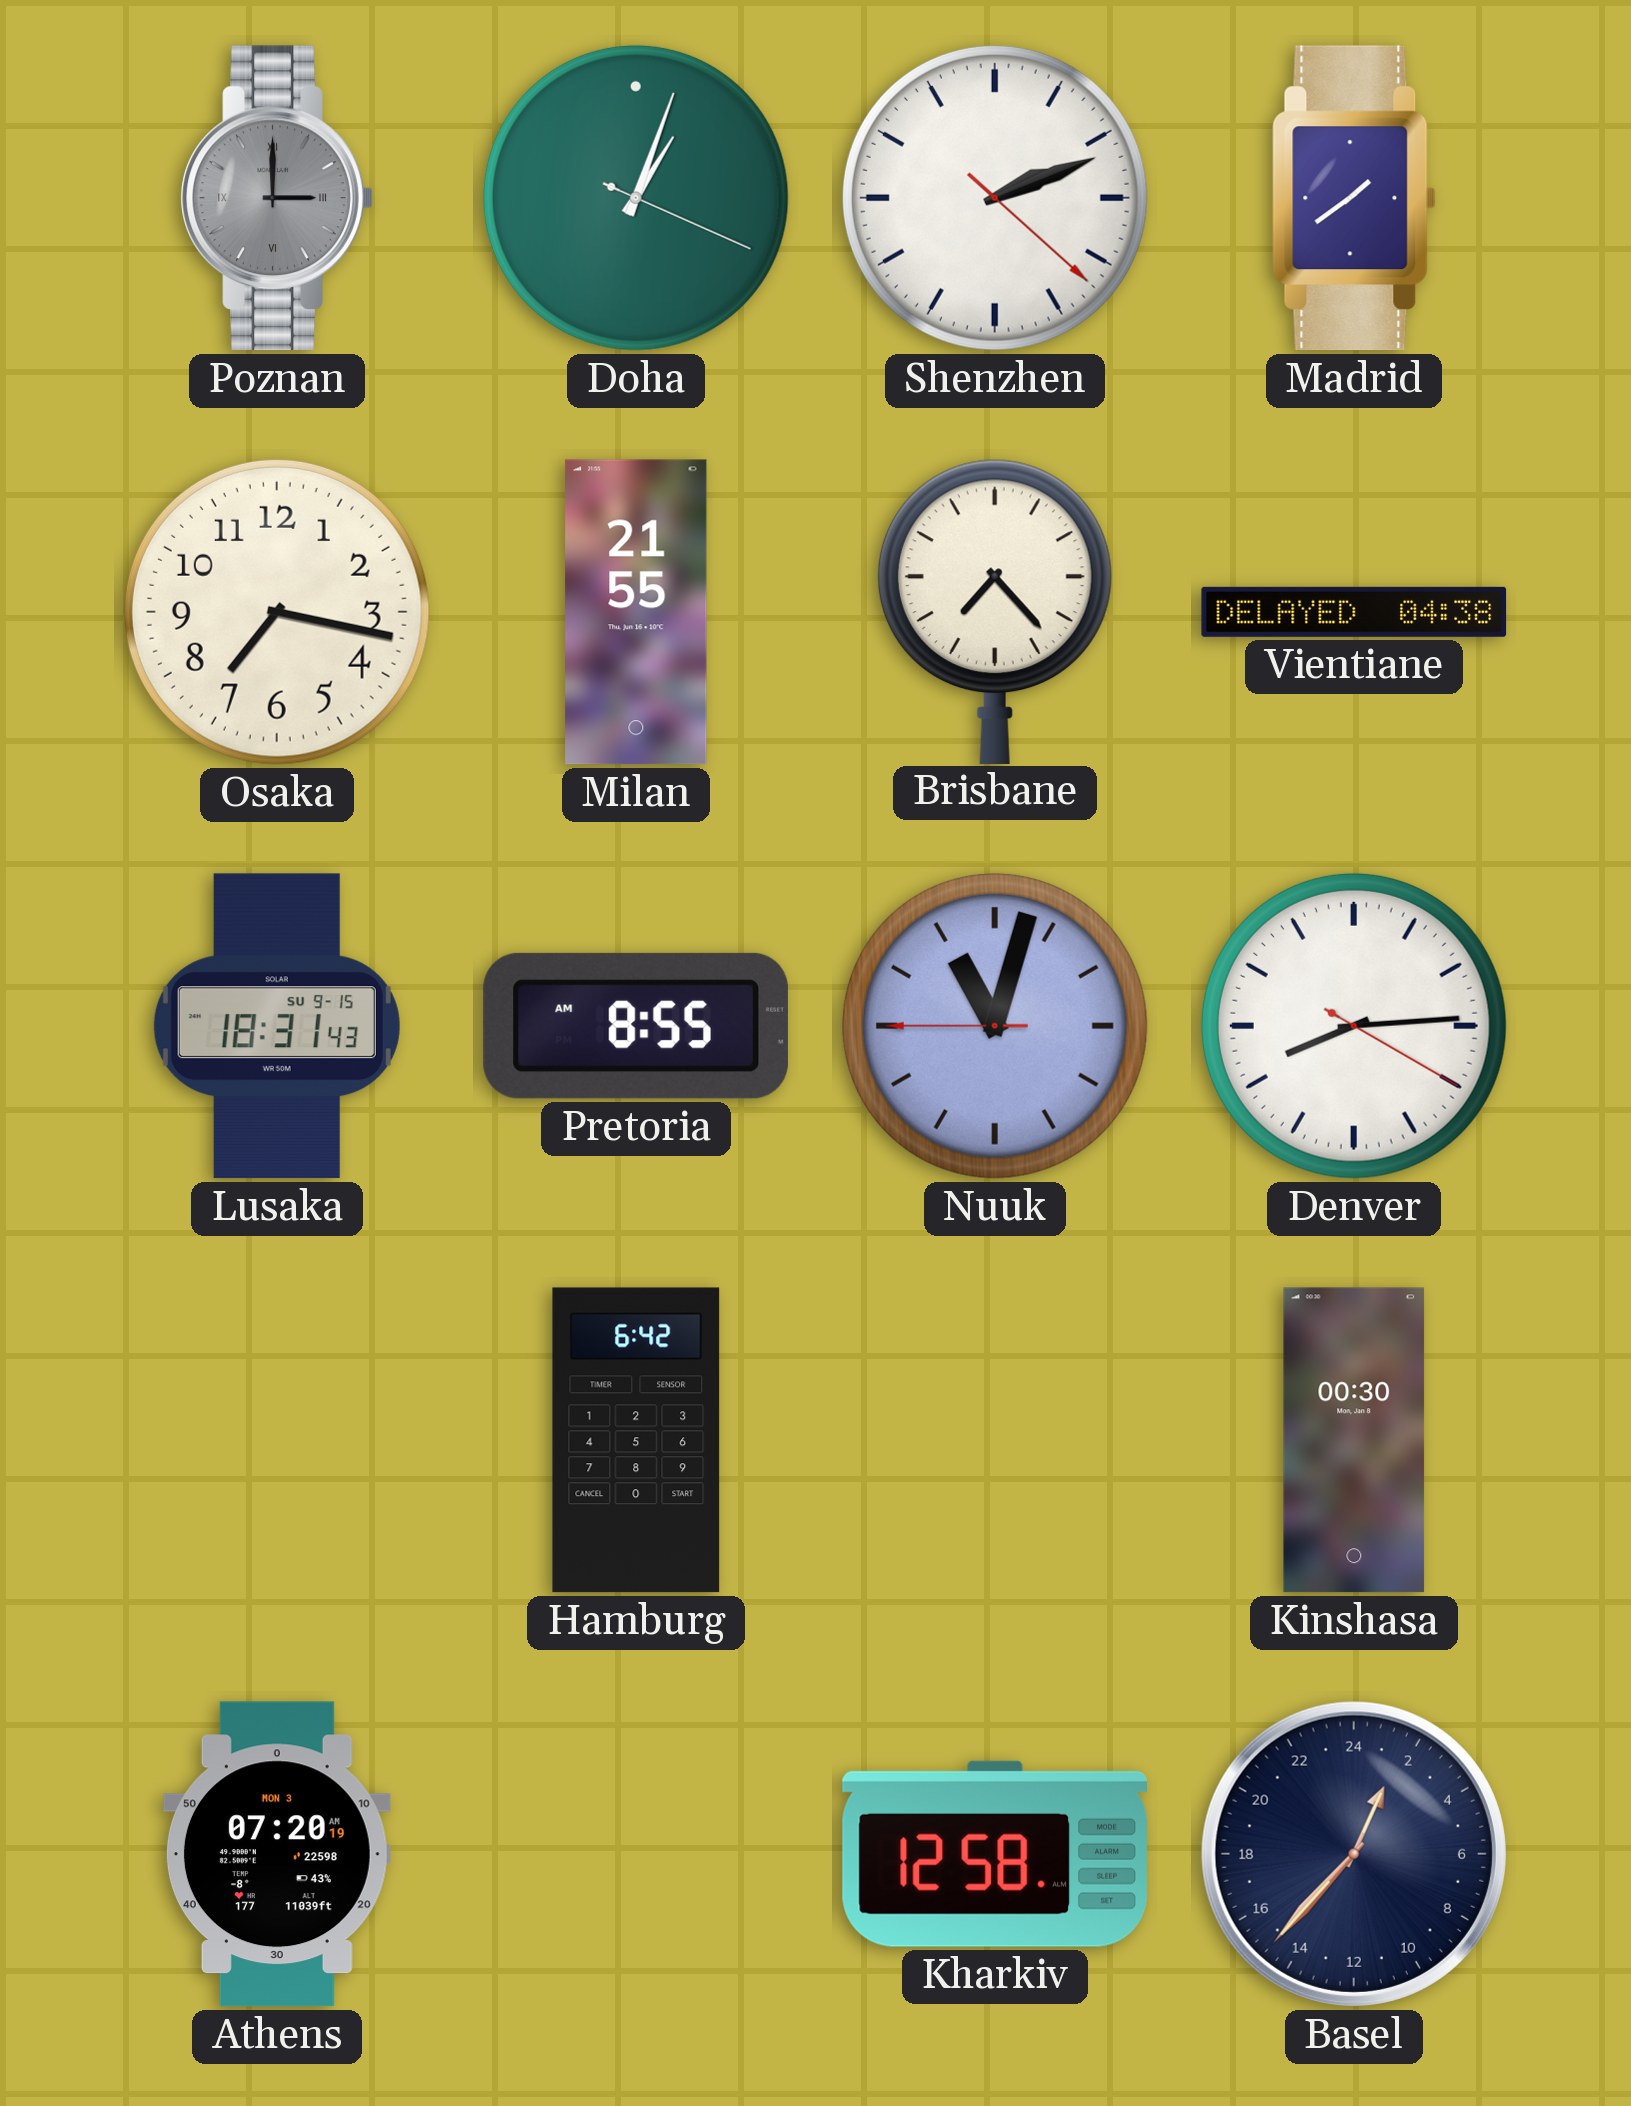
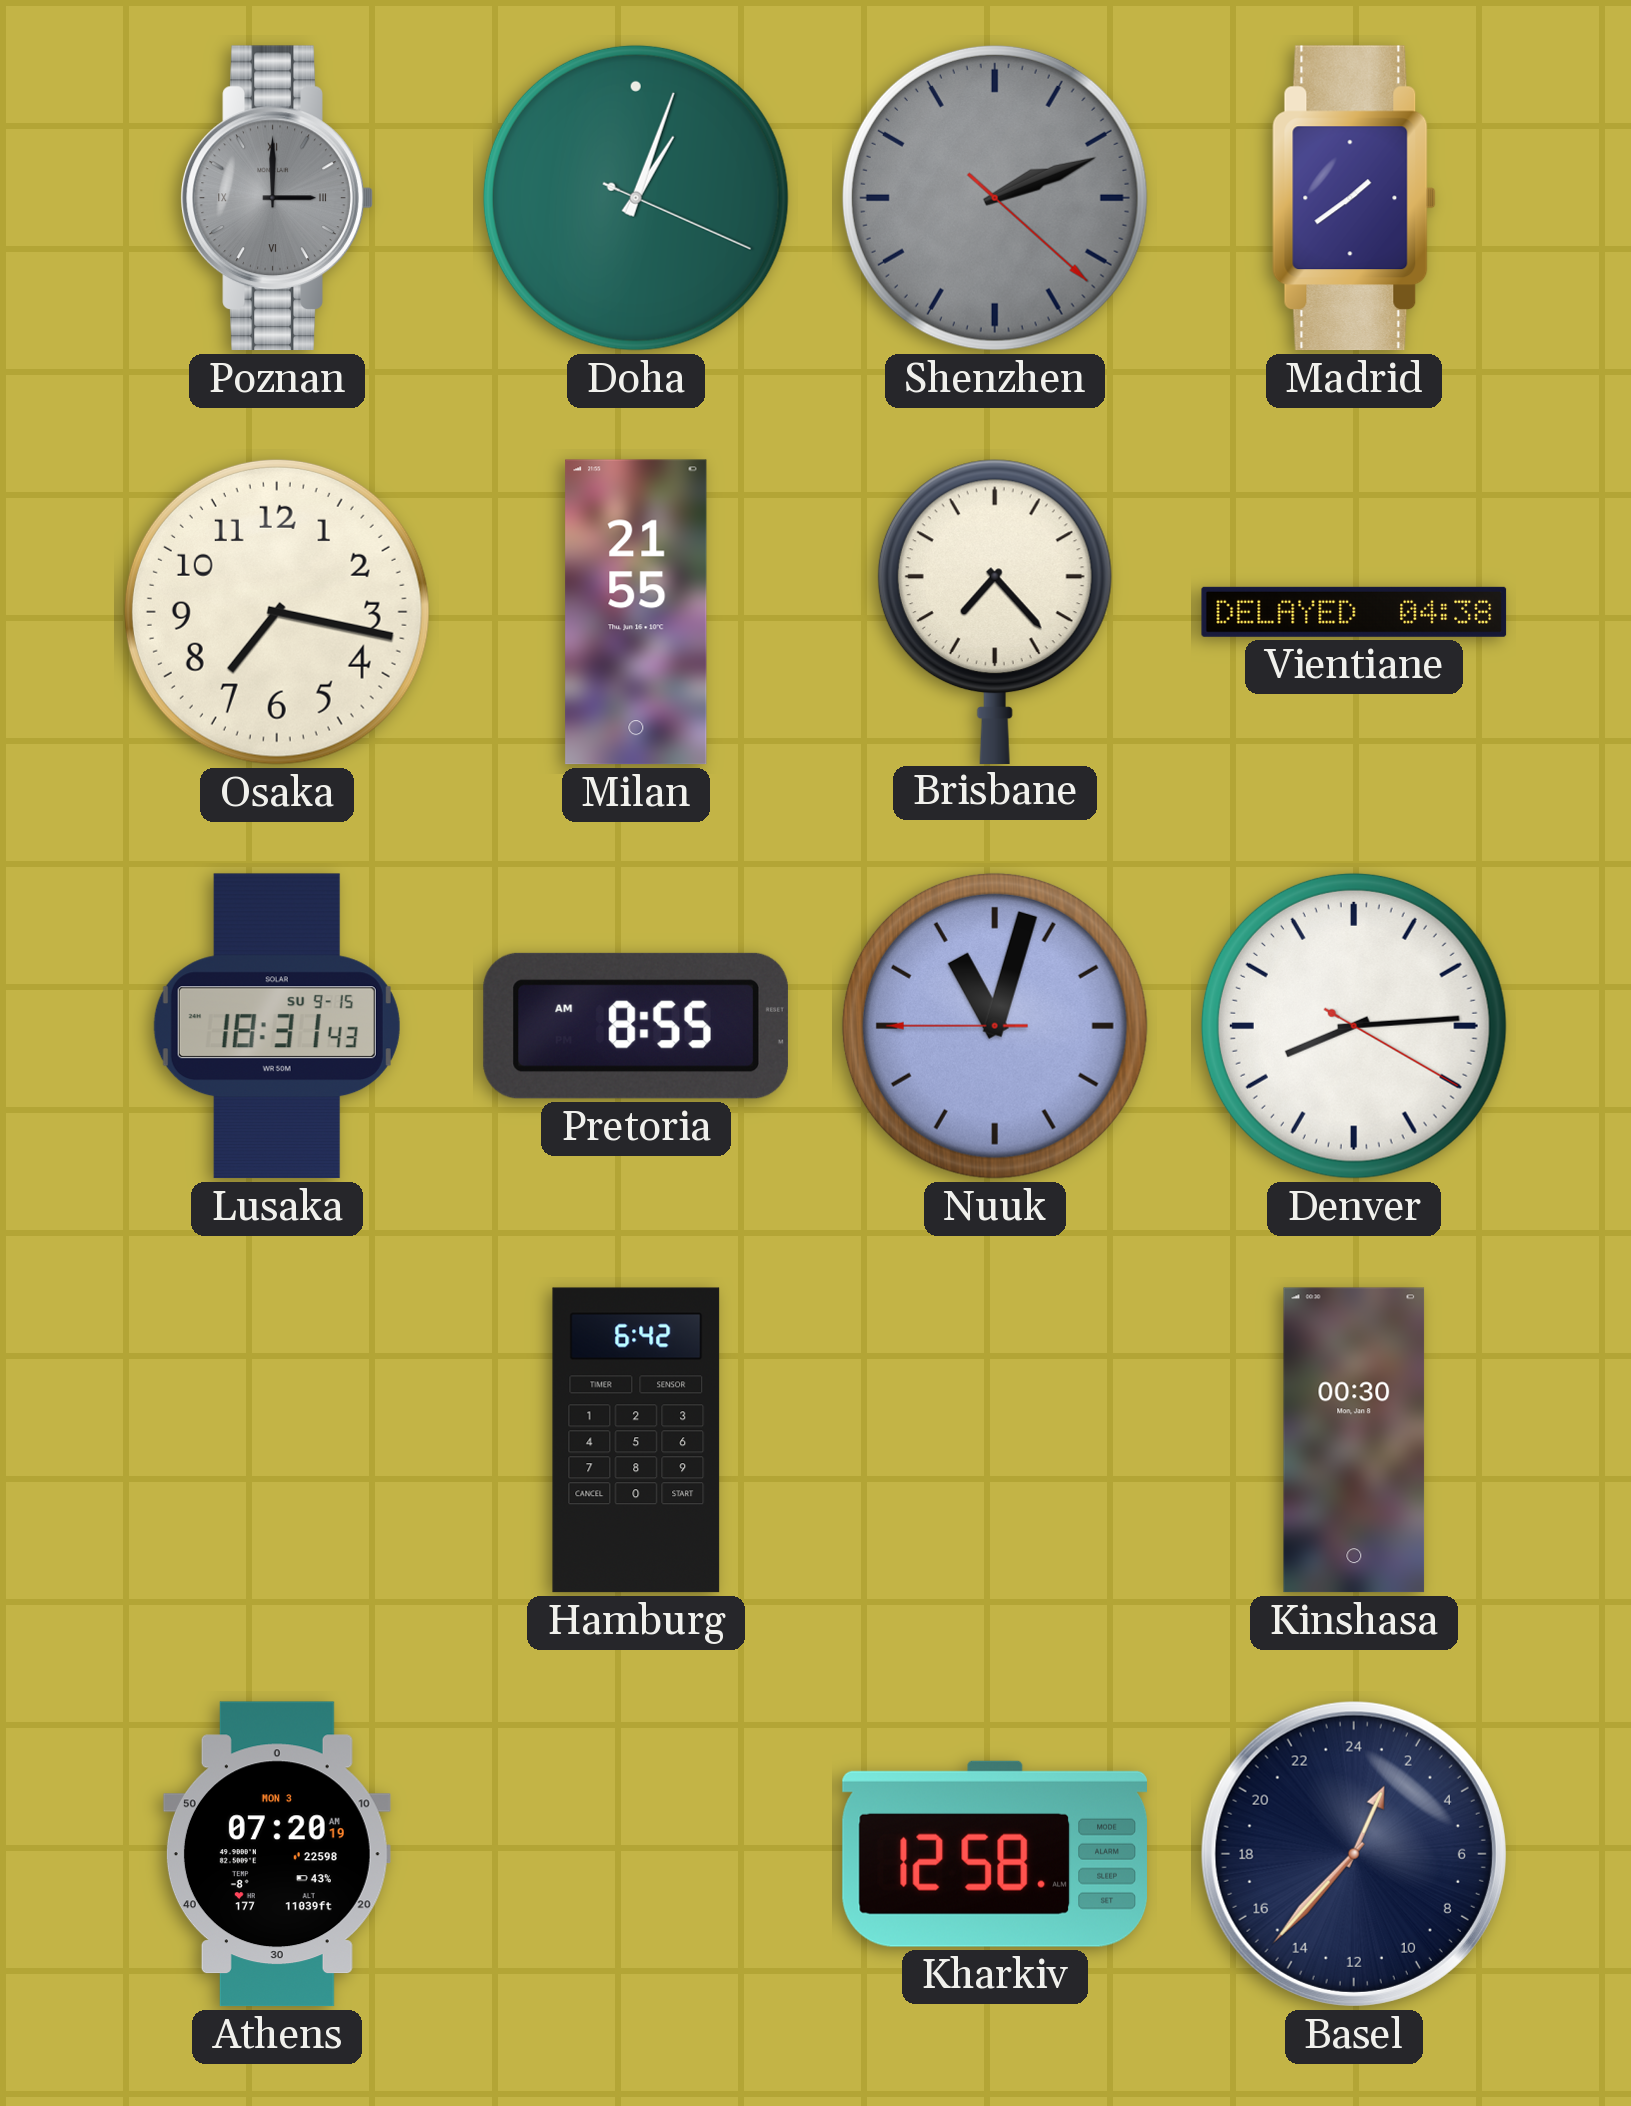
Shenzhen dial: white -> grey (995, 198)
